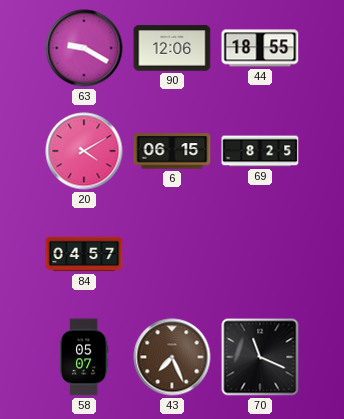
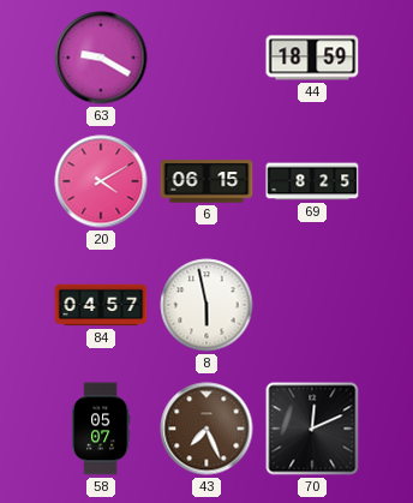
90: 12:06 -> none (172, 48)
44: 18:55 -> 18:59 (312, 58)
8: none -> 5:58 (206, 305)
70: 11:19 -> 12:11 (312, 429)
